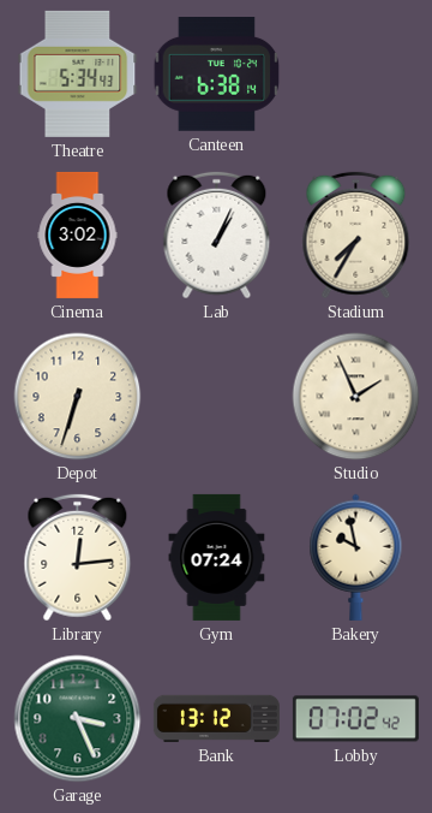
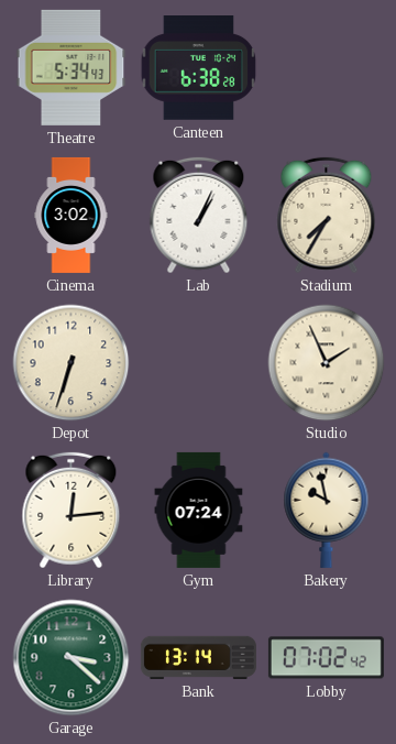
Canteen: 6:38:14 -> 6:38:28 (199, 68)
Garage: 3:26 -> 3:22 (71, 658)
Bank: 13:12 -> 13:14 (198, 657)
